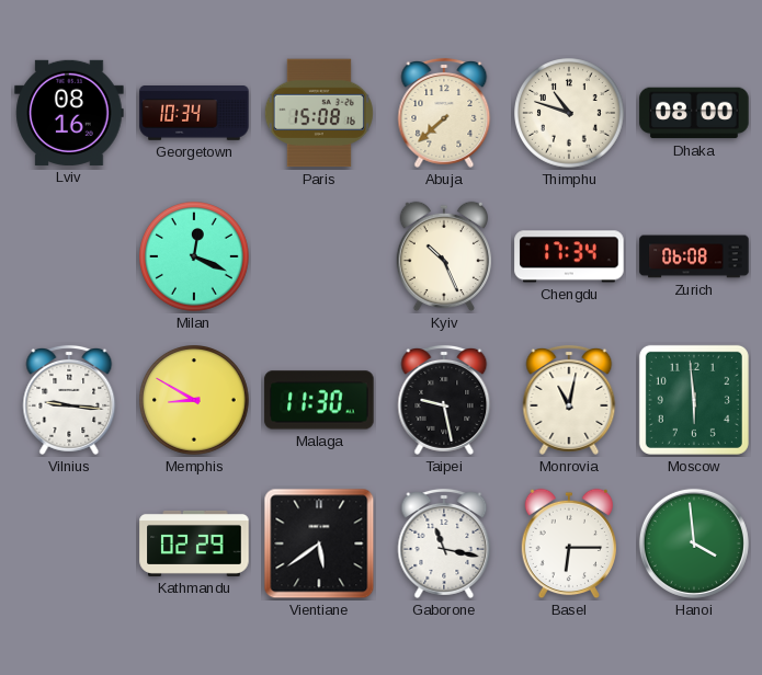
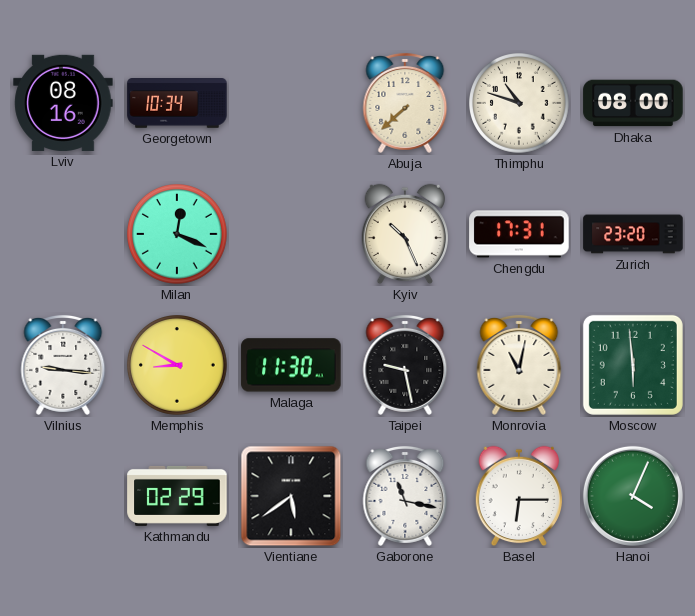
Paris: 15:08 -> none (319, 113)
Chengdu: 17:34 -> 17:31 (519, 234)
Zurich: 06:08 -> 23:20 (633, 234)
Hanoi: 3:59 -> 4:04 (633, 496)
